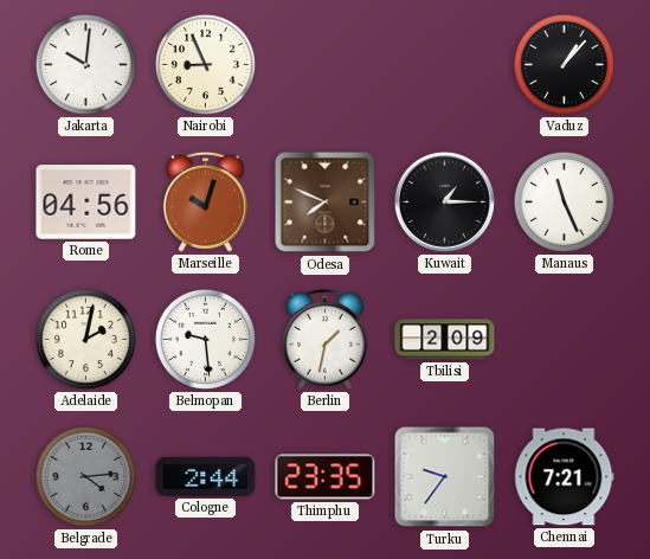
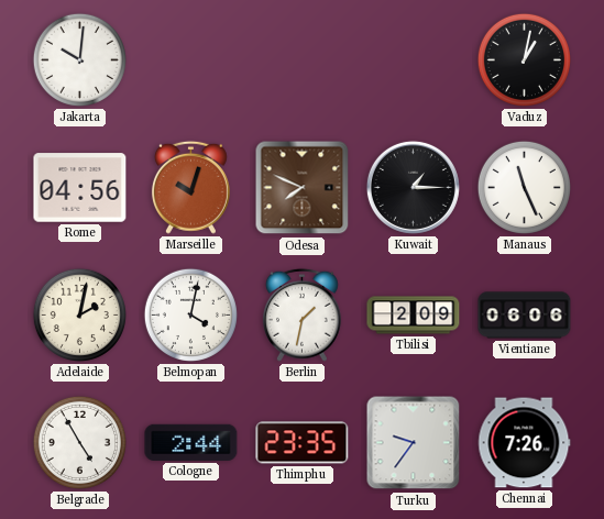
Nairobi: 8:56 -> none (205, 64)
Vaduz: 1:07 -> 1:02 (524, 59)
Belmopan: 9:29 -> 4:02 (190, 314)
Vientiane: none -> 06:06 (525, 316)
Belgrade: 4:14 -> 4:55 (79, 442)
Belgrade dial: grey -> white (79, 442)
Chennai: 7:21 -> 7:26 (525, 443)
